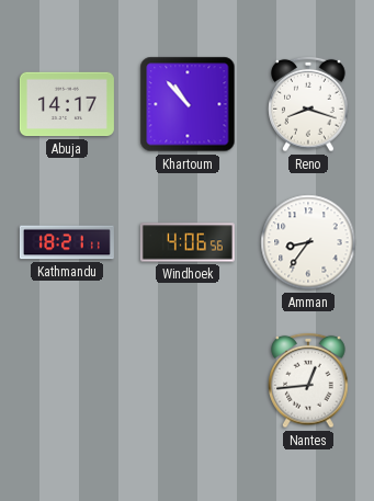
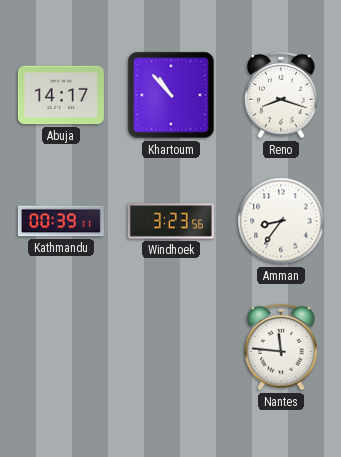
Kathmandu: 18:21 -> 00:39 (61, 221)
Windhoek: 4:06 -> 3:23 (171, 221)
Nantes: 12:44 -> 11:46 (281, 347)
